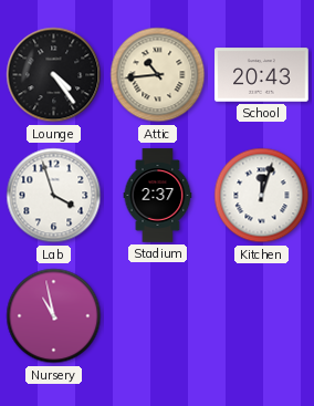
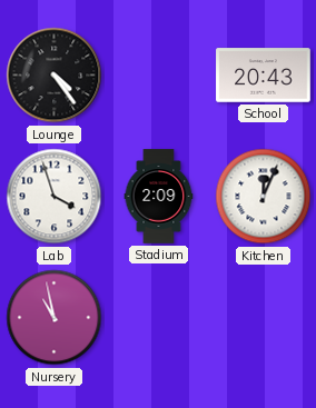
Attic: 10:44 -> none (158, 75)
Stadium: 2:37 -> 2:09 (159, 197)
Kitchen: 12:03 -> 12:04 (264, 197)
